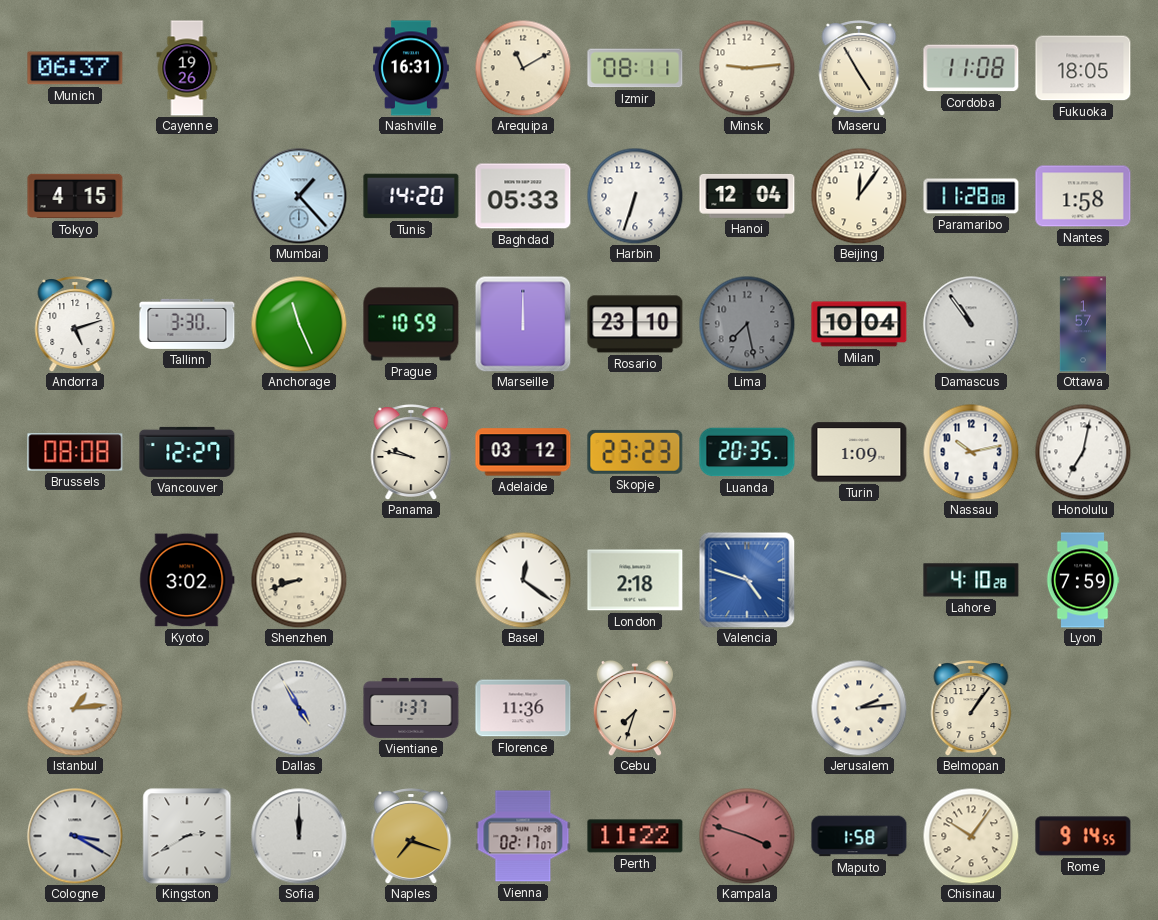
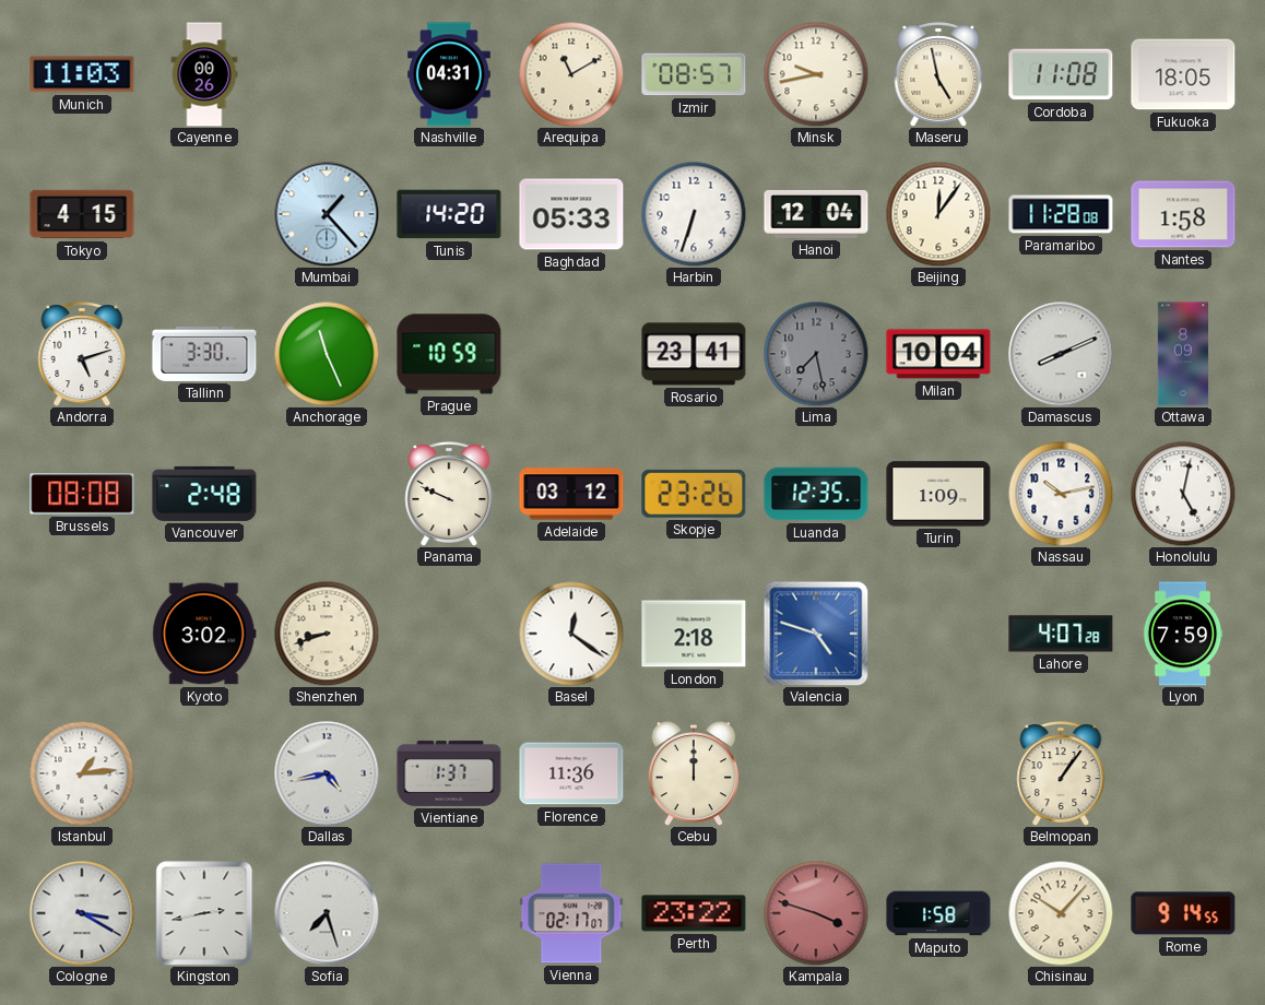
Munich: 06:37 -> 11:03 (82, 74)
Cayenne: 19:26 -> 00:26 (204, 74)
Nashville: 16:31 -> 04:31 (450, 74)
Izmir: 08:11 -> 08:57 (694, 74)
Minsk: 9:14 -> 9:43 (816, 74)
Maseru: 4:55 -> 4:58 (938, 74)
Marseille: 12:00 -> none (523, 324)
Rosario: 23:10 -> 23:41 (694, 354)
Damascus: 10:54 -> 8:11 (1061, 354)
Ottawa: 1:57 -> 8:09 (1183, 354)
Vancouver: 12:27 -> 2:48 (204, 494)
Panama: 9:47 -> 9:49 (449, 494)
Skopje: 23:23 -> 23:26 (694, 494)
Luanda: 20:35 -> 12:35 (816, 494)
Honolulu: 7:02 -> 5:02 (1183, 494)
Lahore: 4:10 -> 4:07 (1061, 634)
Dallas: 4:55 -> 4:43 (327, 773)
Cebu: 7:33 -> 12:00 (693, 773)
Jerusalem: 2:14 -> none (859, 708)
Kingston: 2:40 -> 2:43 (204, 913)
Sofia: 12:00 -> 7:27 (327, 913)
Naples: 7:18 -> none (411, 836)
Perth: 11:22 -> 23:22 (694, 913)
Chisinau: 10:06 -> 10:07 (1061, 913)
